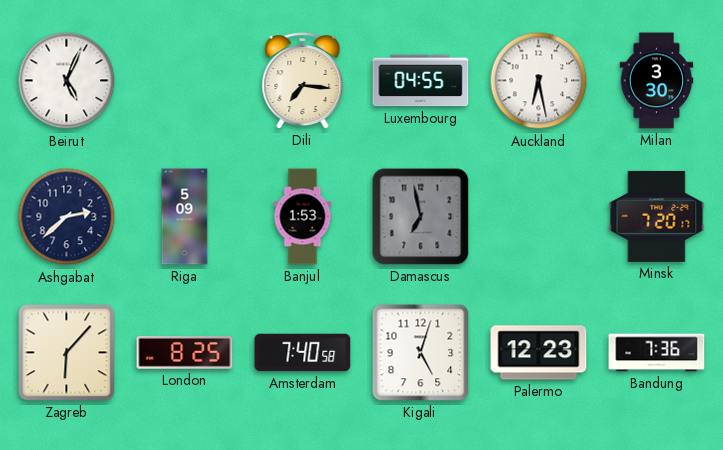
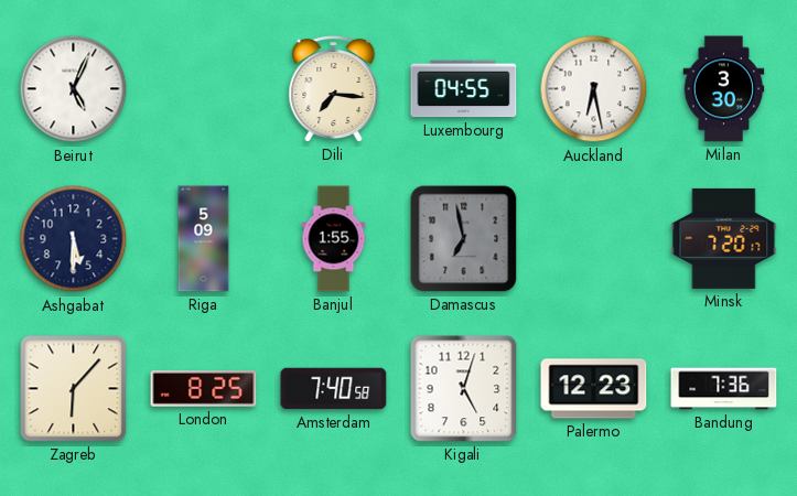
Ashgabat: 2:38 -> 5:30 (74, 239)
Banjul: 1:53 -> 1:55 (334, 239)
